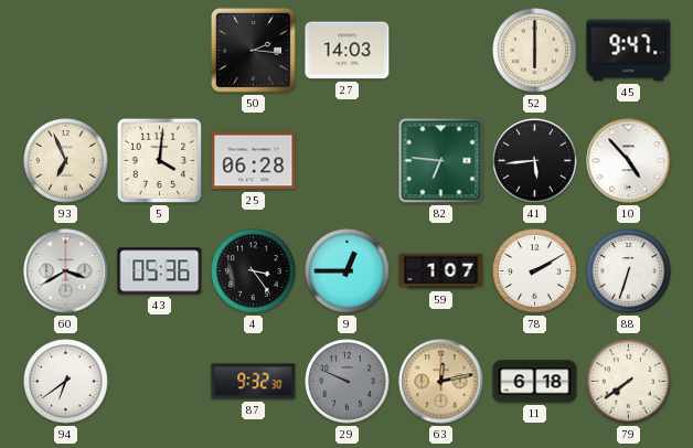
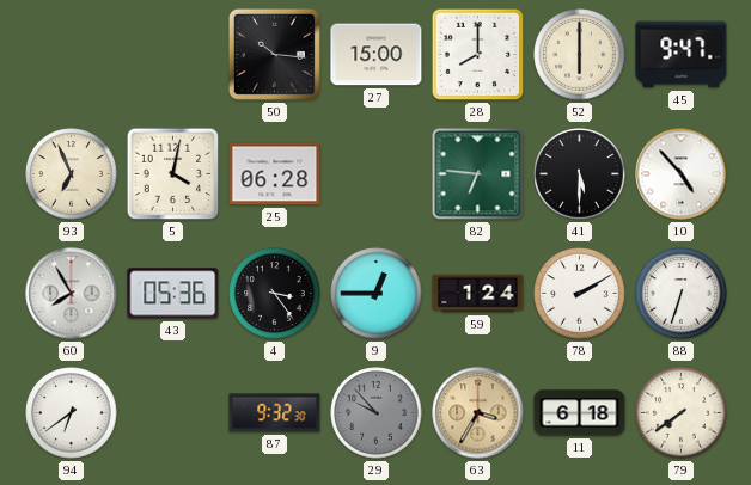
50: 2:16 -> 10:16 (274, 54)
27: 14:03 -> 15:00 (377, 55)
28: none -> 8:00 (478, 55)
5: 4:01 -> 4:02 (173, 174)
41: 5:44 -> 5:30 (580, 174)
60: 3:40 -> 7:55 (72, 294)
59: 1:07 -> 1:24 (478, 294)
29: 9:49 -> 9:53 (377, 413)
63: 12:13 -> 3:35 (478, 413)
